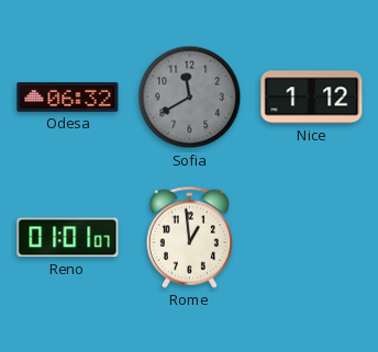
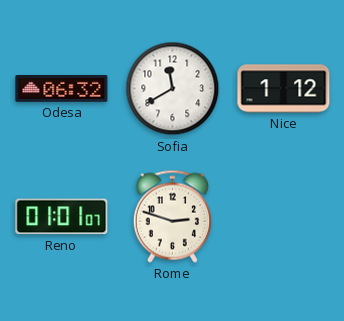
Sofia dial: grey -> white (173, 89)
Rome: 12:59 -> 2:48 (172, 216)
